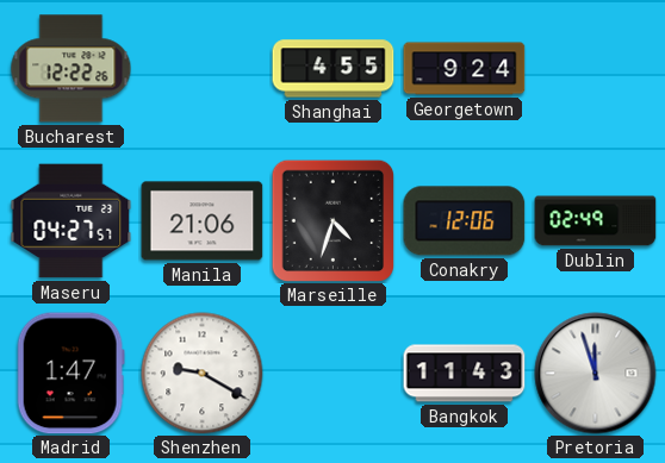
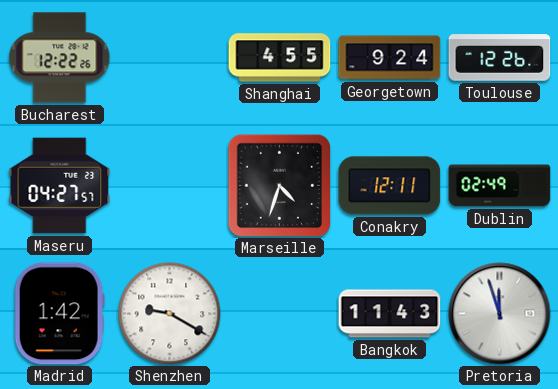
Toulouse: none -> 12:26 (500, 58)
Manila: 21:06 -> none (203, 221)
Conakry: 12:06 -> 12:11 (390, 186)
Madrid: 1:47 -> 1:42 (59, 314)
